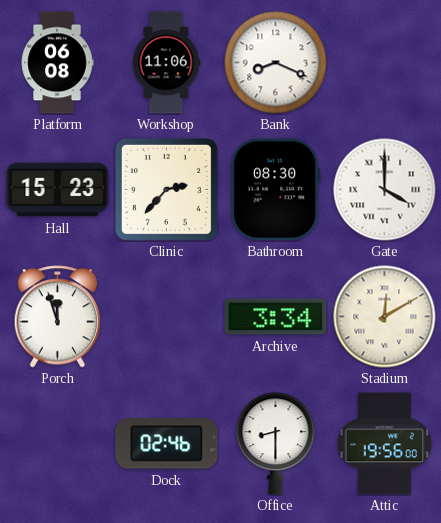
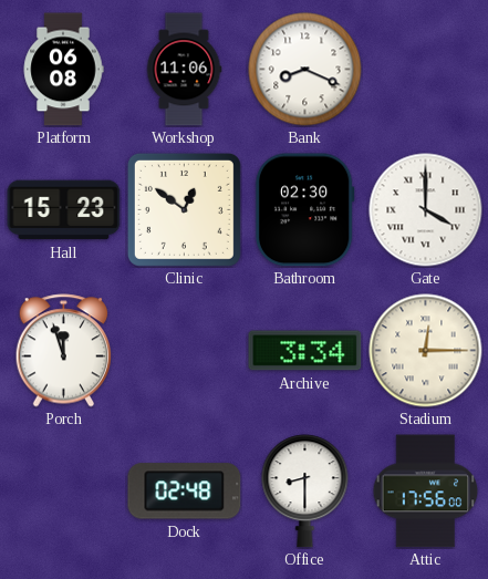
Clinic: 2:37 -> 12:51 (184, 209)
Bathroom: 08:30 -> 02:30 (304, 210)
Stadium: 12:10 -> 12:15 (426, 351)
Dock: 02:46 -> 02:48 (185, 492)
Attic: 19:56 -> 17:56 (426, 492)
